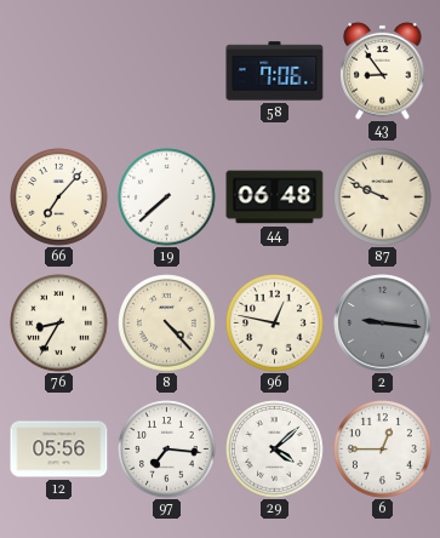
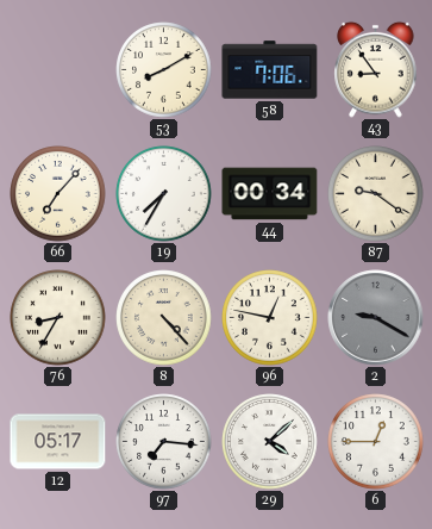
53: none -> 8:10 (164, 70)
19: 7:38 -> 7:35 (164, 194)
44: 06:48 -> 00:34 (270, 194)
87: 9:49 -> 9:21 (376, 194)
2: 9:16 -> 9:20 (376, 318)
12: 05:56 -> 05:17 (58, 442)
